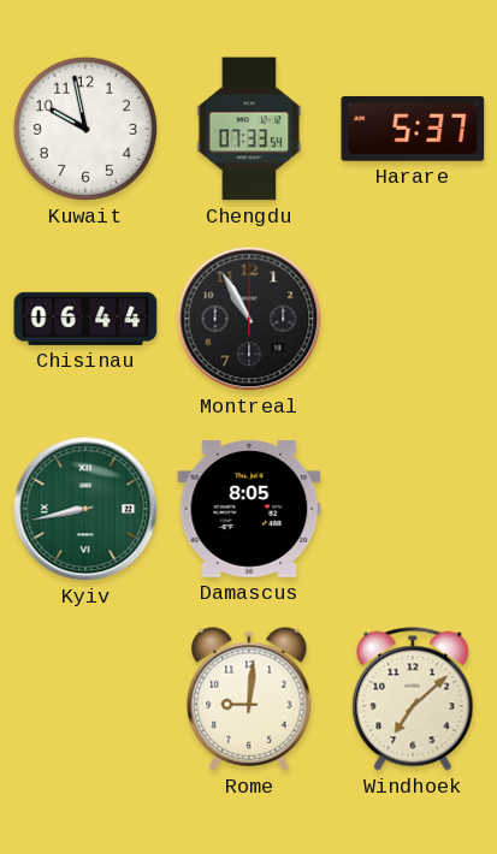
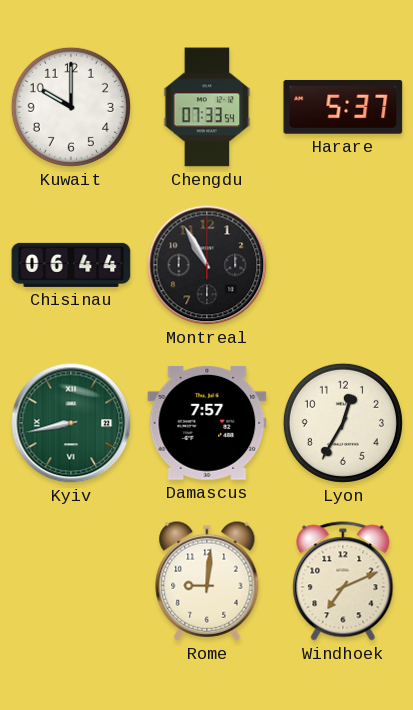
Kuwait: 9:58 -> 10:00 (71, 107)
Damascus: 8:05 -> 7:57 (207, 423)
Lyon: none -> 12:35 (343, 423)
Windhoek: 7:08 -> 7:11 (343, 581)
